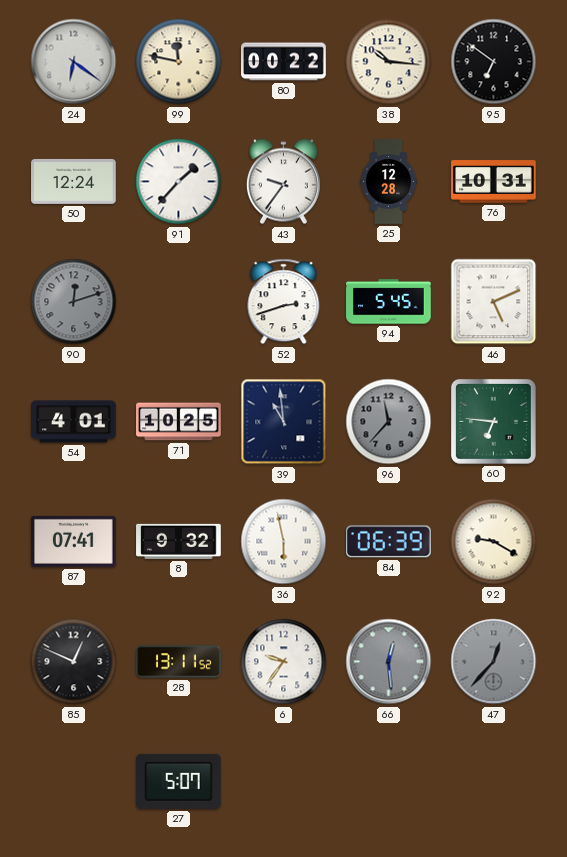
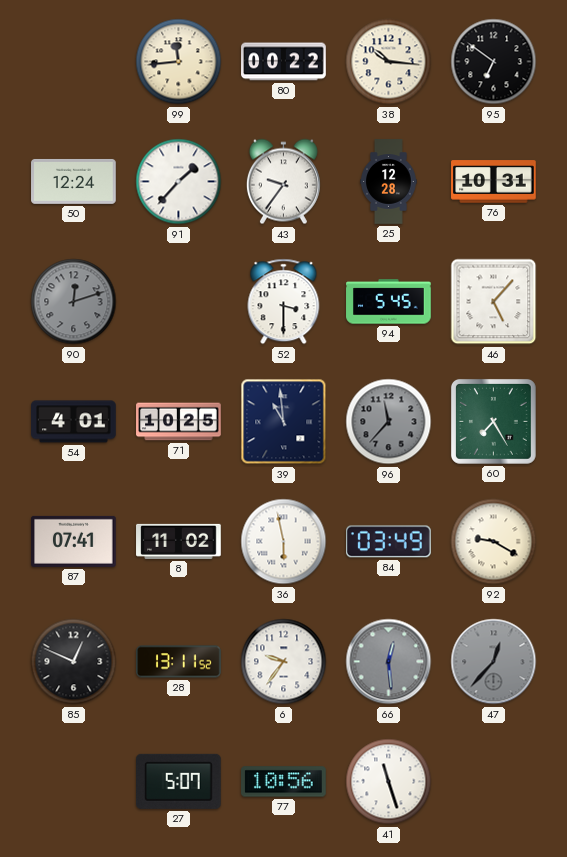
24: 6:21 -> none (74, 62)
99: 11:47 -> 11:44 (179, 62)
52: 2:42 -> 3:30 (284, 302)
46: 5:11 -> 5:07 (494, 302)
60: 6:46 -> 7:25 (493, 421)
8: 9:32 -> 11:02 (179, 541)
84: 06:39 -> 03:49 (389, 542)
77: none -> 10:56 (284, 782)
41: none -> 11:27 (389, 782)
